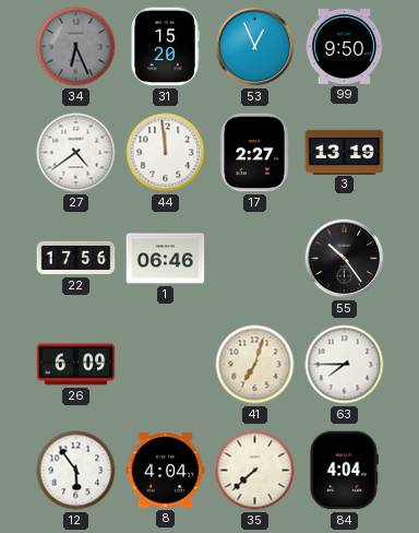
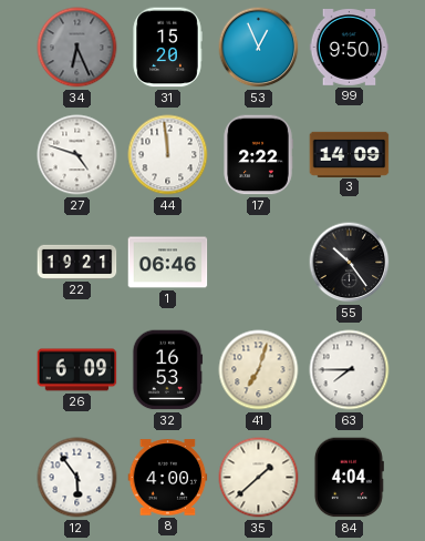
27: 4:39 -> 4:48 (77, 155)
17: 2:27 -> 2:22 (258, 155)
3: 13:19 -> 14:09 (350, 154)
22: 17:56 -> 19:21 (77, 262)
32: none -> 16:53 (167, 370)
8: 4:04 -> 4:00 (168, 478)
35: 7:38 -> 1:38 (259, 478)
